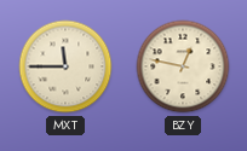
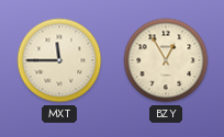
BZY: 12:47 -> 12:55 (166, 60)
